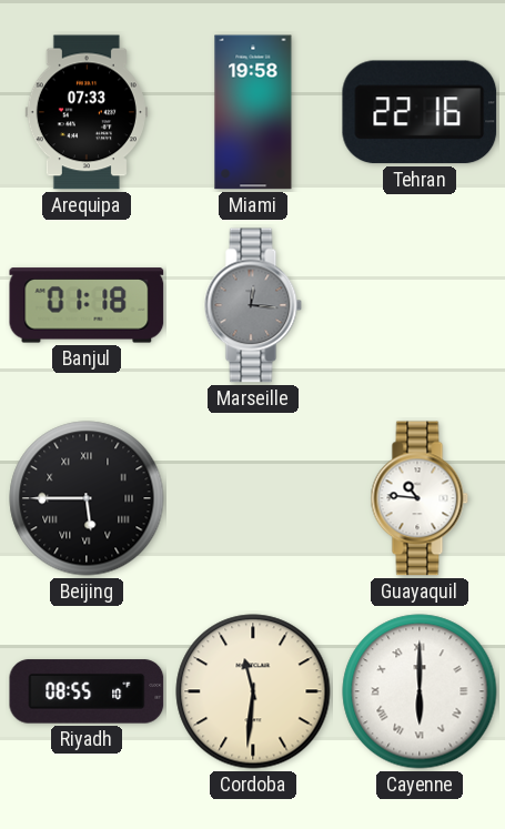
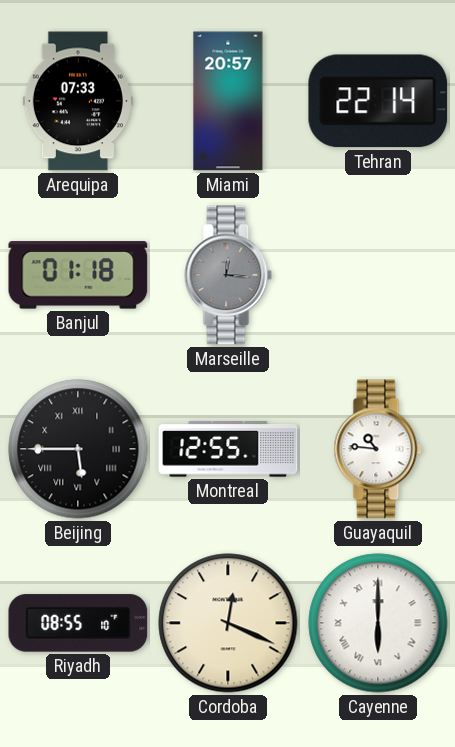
Miami: 19:58 -> 20:57 (228, 101)
Tehran: 22:16 -> 22:14 (378, 101)
Montreal: none -> 12:55 (228, 449)
Cordoba: 11:31 -> 12:19 (228, 623)
